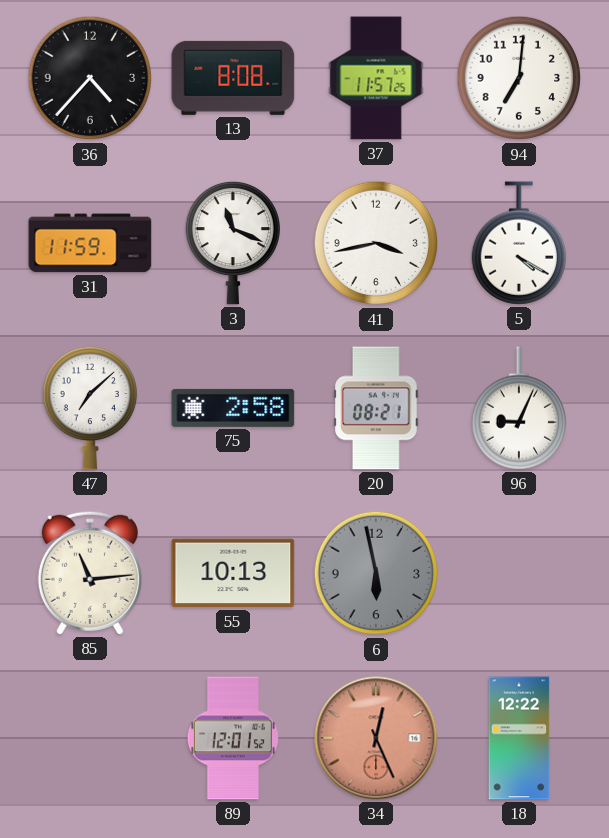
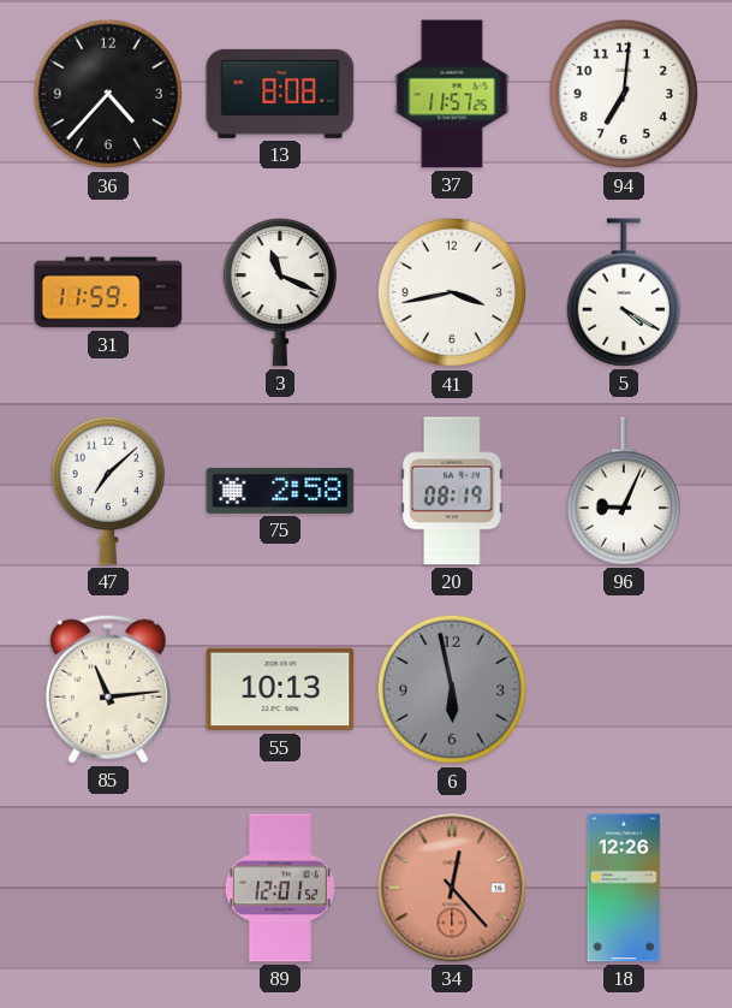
20: 08:21 -> 08:19 (452, 491)
34: 12:26 -> 12:23 (452, 888)
18: 12:22 -> 12:26 (624, 888)
